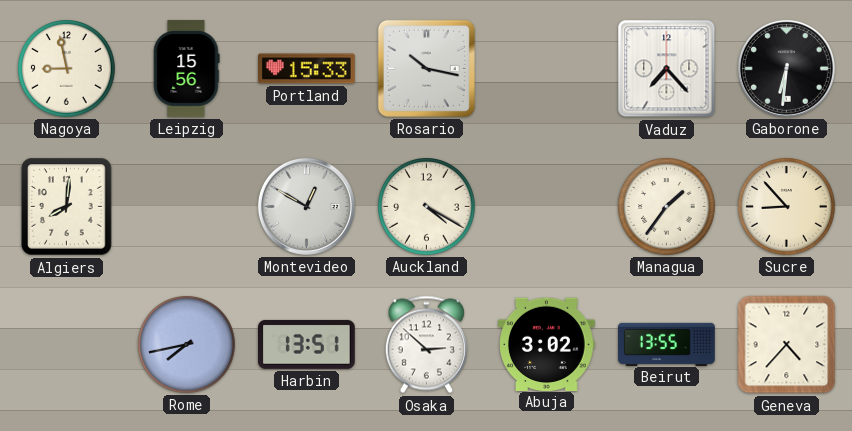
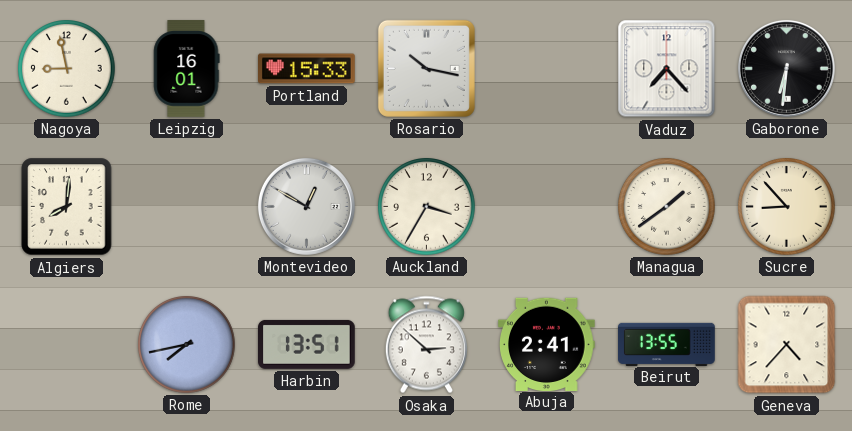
Leipzig: 15:56 -> 16:01 (187, 69)
Auckland: 4:20 -> 3:35 (427, 207)
Managua: 1:36 -> 1:39 (667, 207)
Abuja: 3:02 -> 2:41 (547, 344)
